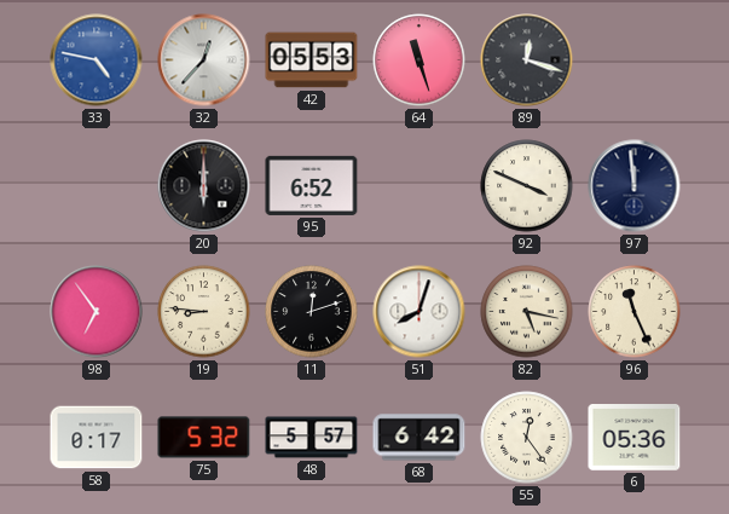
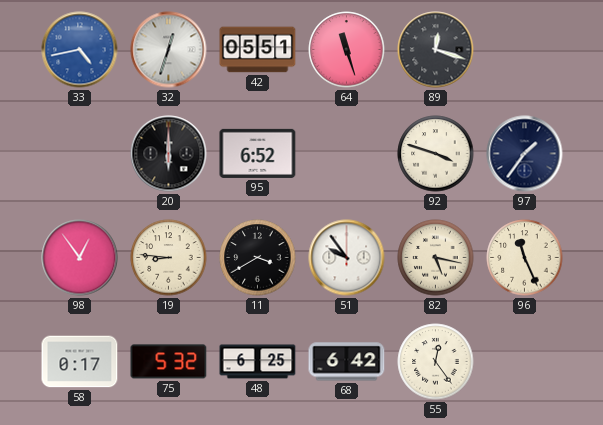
33: 4:47 -> 4:43 (80, 50)
32: 12:37 -> 12:33 (169, 50)
42: 05:53 -> 05:51 (258, 50)
92: 3:49 -> 3:48 (436, 154)
97: 11:59 -> 1:36 (525, 154)
98: 6:54 -> 12:54 (80, 258)
11: 12:12 -> 3:40 (258, 258)
51: 8:03 -> 9:54 (347, 258)
48: 5:57 -> 6:25 (258, 362)
6: 05:36 -> none (635, 438)
